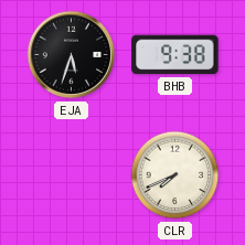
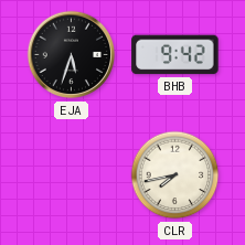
BHB: 9:38 -> 9:42 (175, 55)
CLR: 7:41 -> 7:43 (175, 175)
